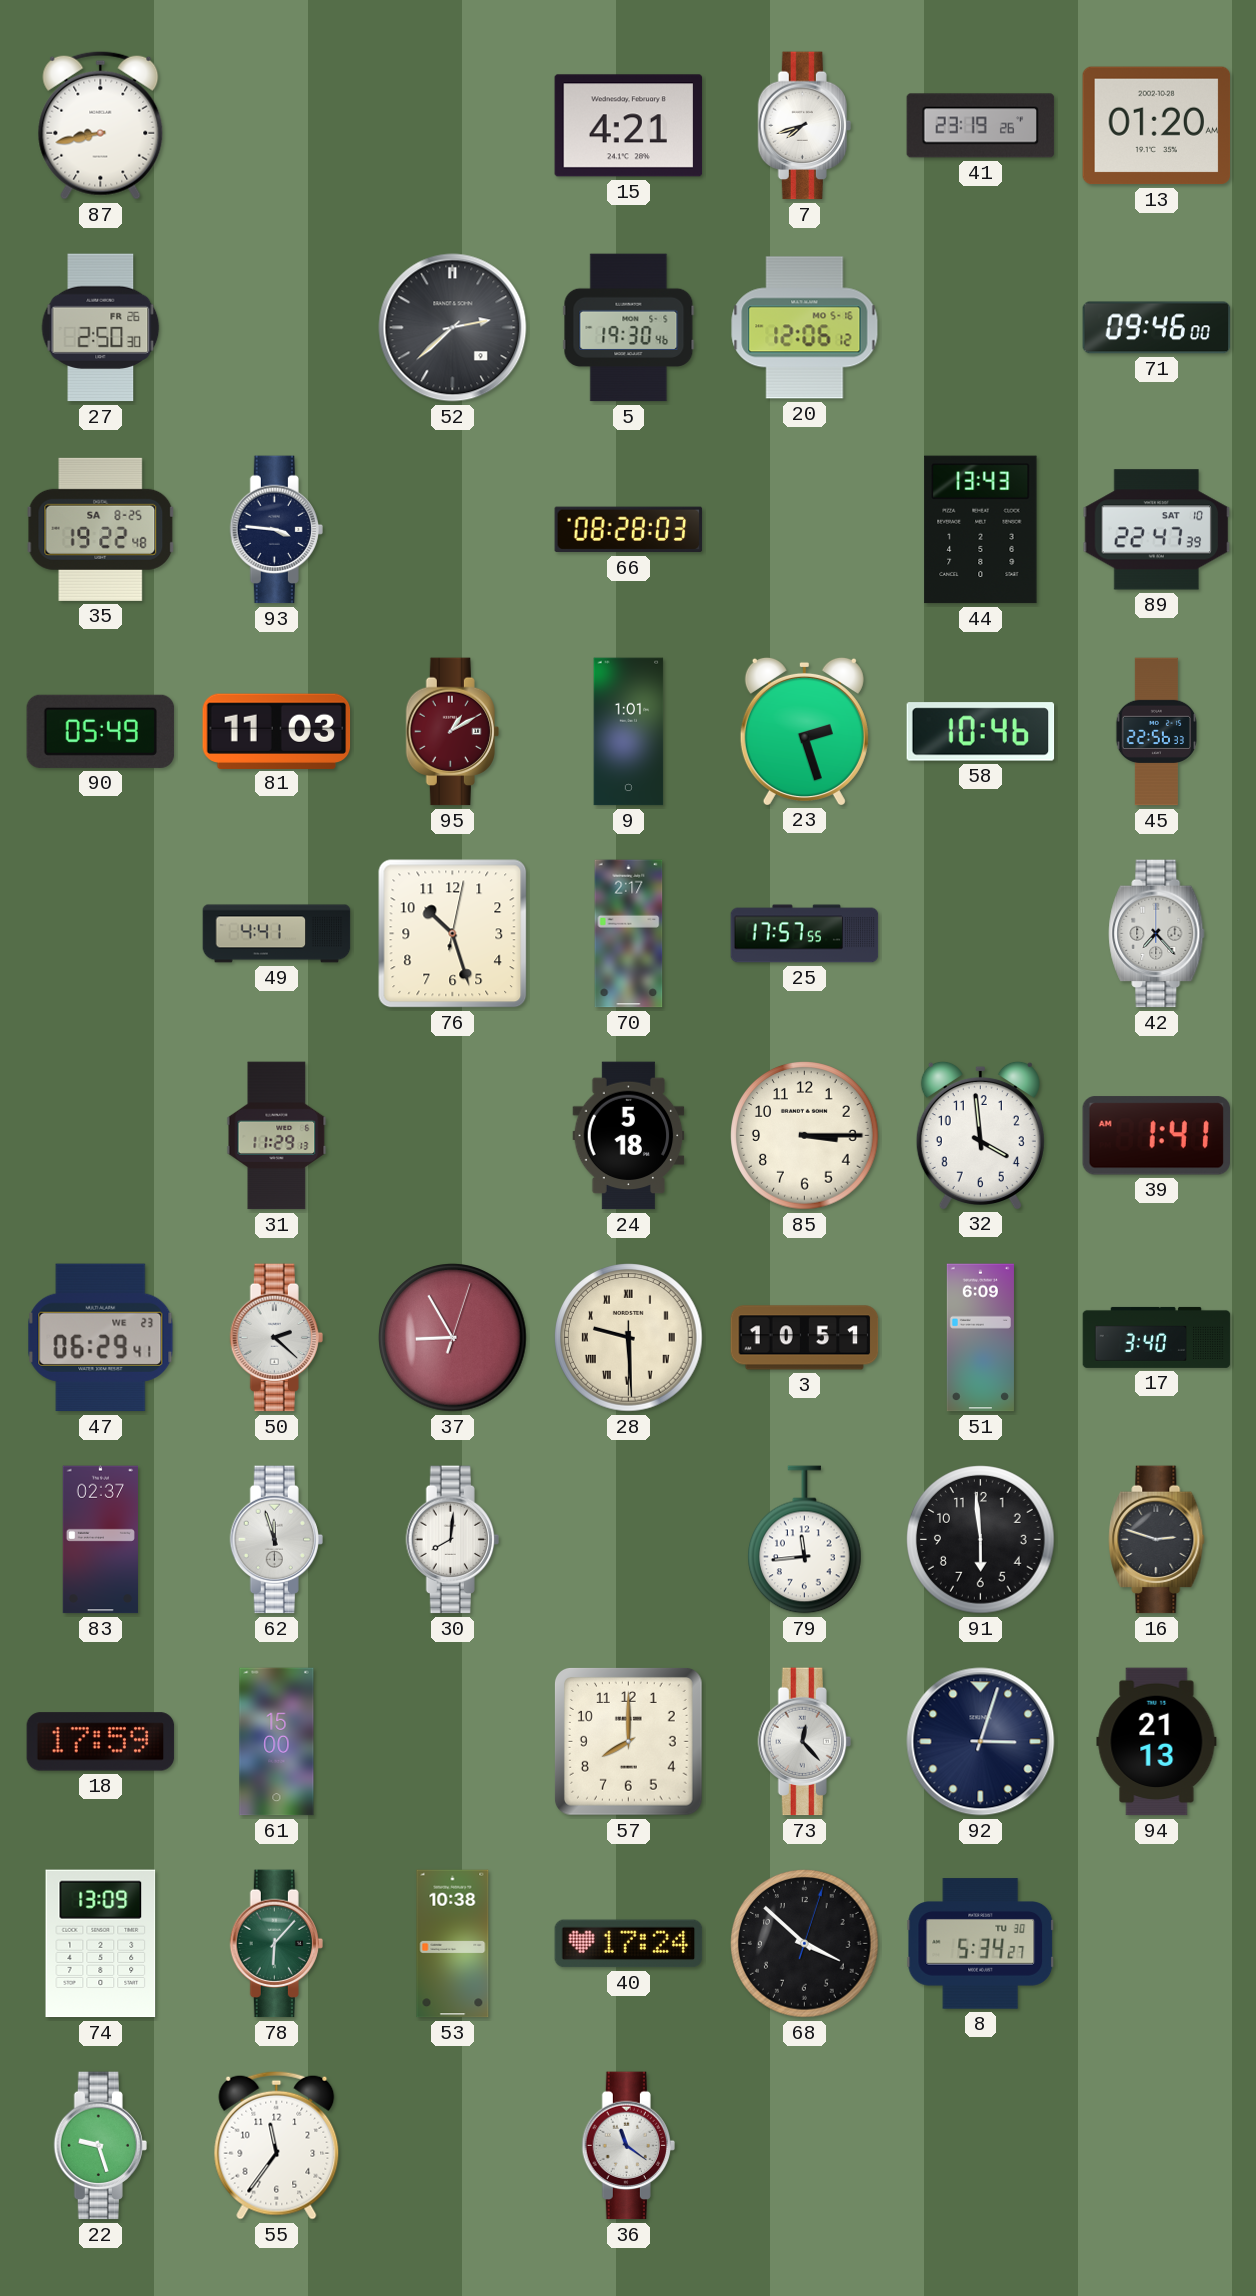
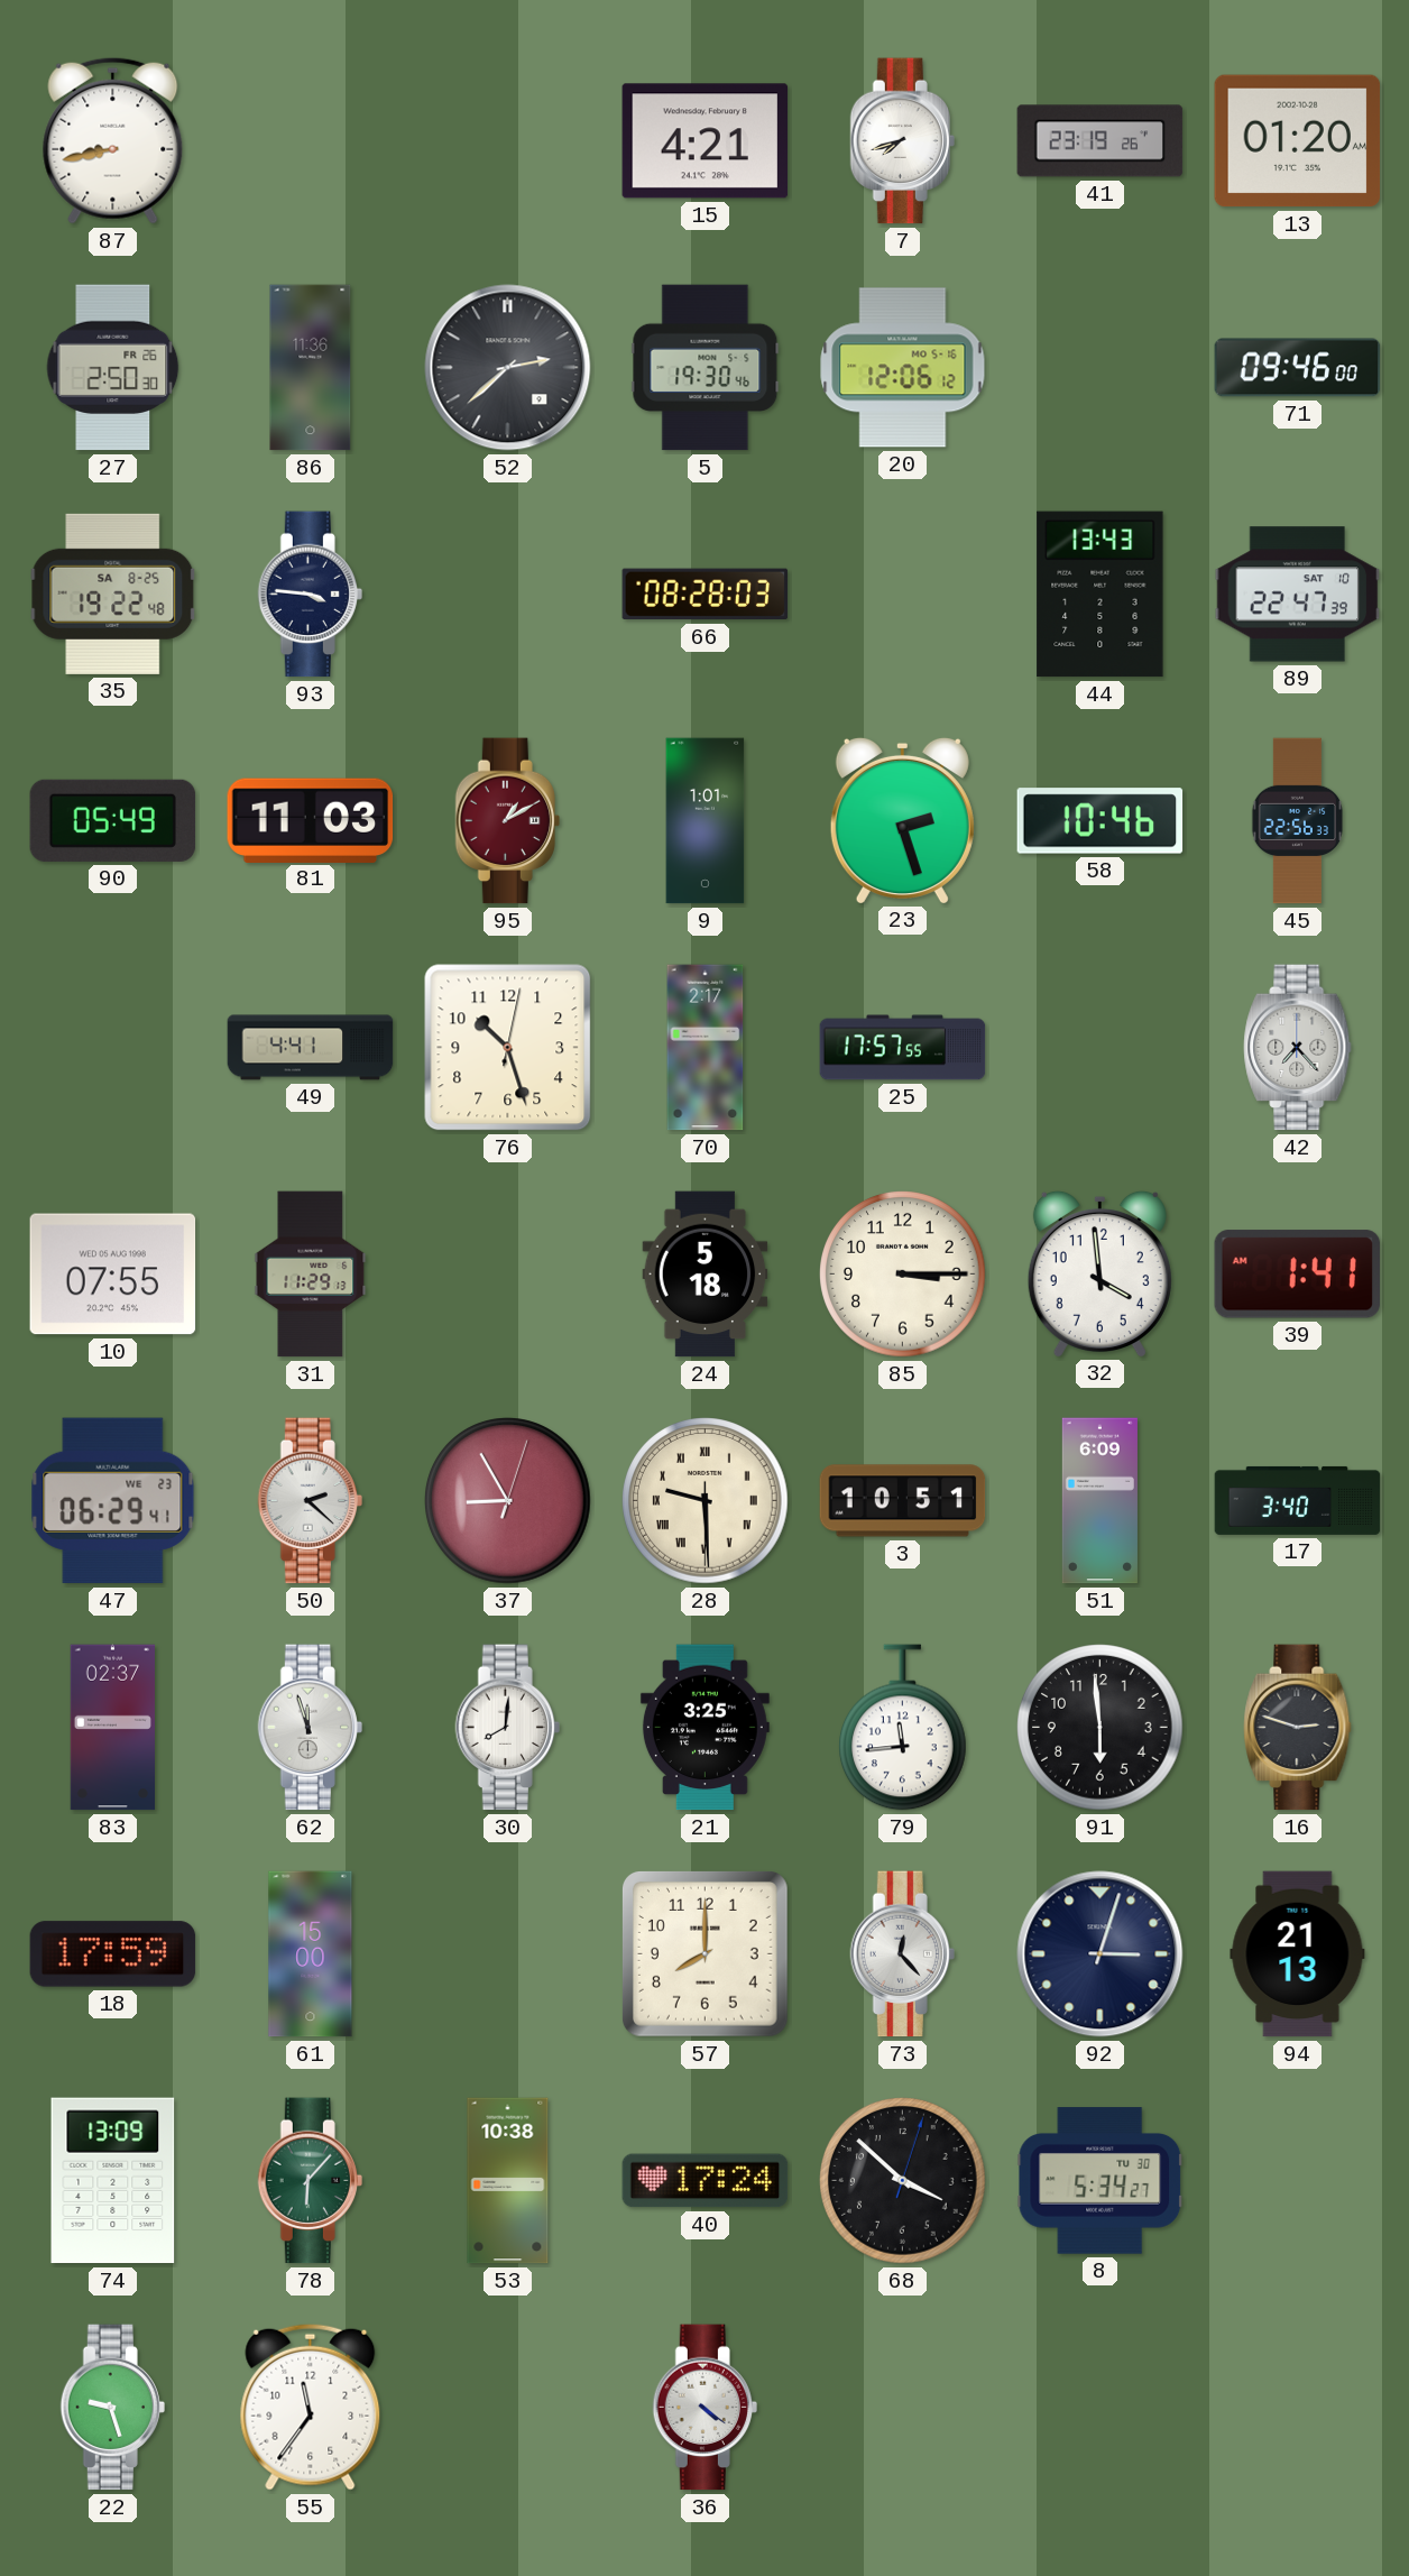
86: none -> 11:36 (311, 368)
10: none -> 07:55 (113, 1275)
21: none -> 3:25 (704, 1728)
36: 11:21 -> 4:21 (704, 2408)
